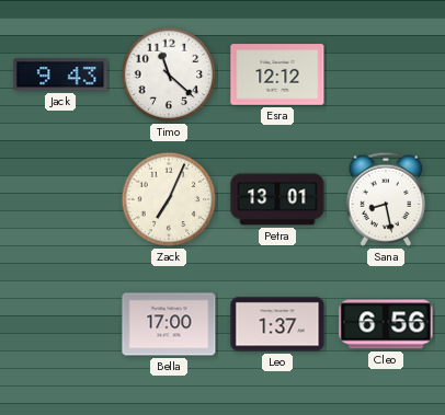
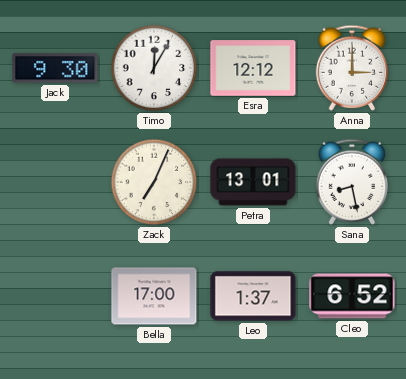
Jack: 9:43 -> 9:30 (55, 68)
Timo: 11:22 -> 12:05 (154, 68)
Anna: none -> 3:00 (352, 68)
Cleo: 6:56 -> 6:52 (352, 296)
